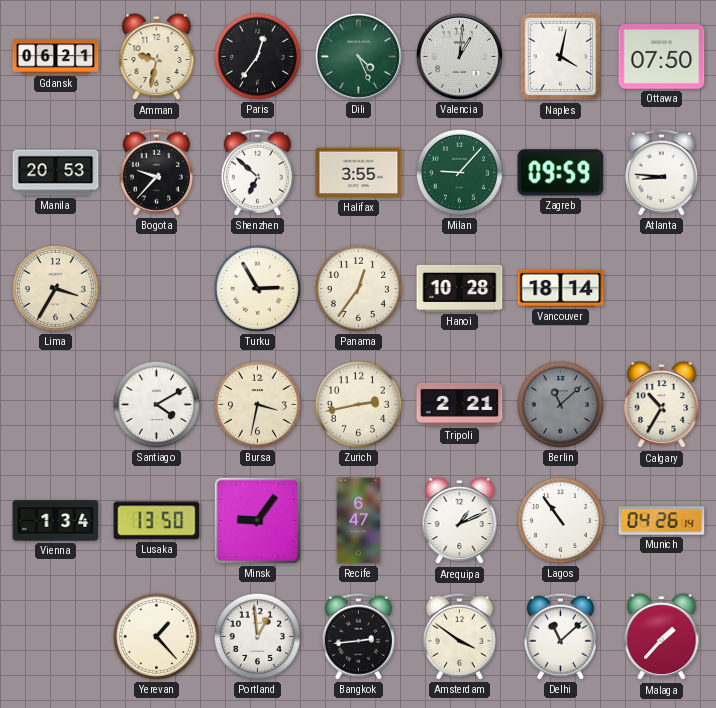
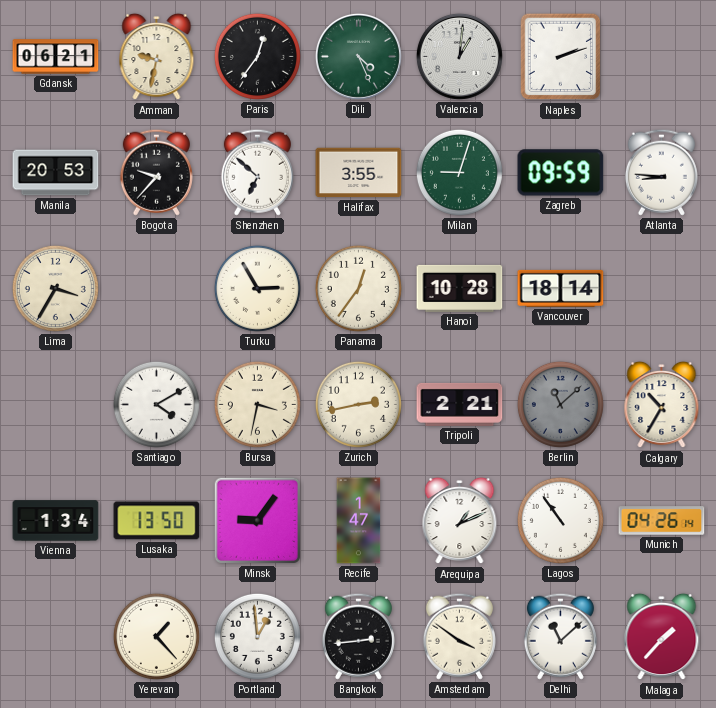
Naples: 4:02 -> 2:12 (561, 57)
Ottawa: 07:50 -> none (662, 57)
Milan: 9:07 -> 9:03 (459, 172)
Recife: 6:47 -> 1:47 (359, 521)
